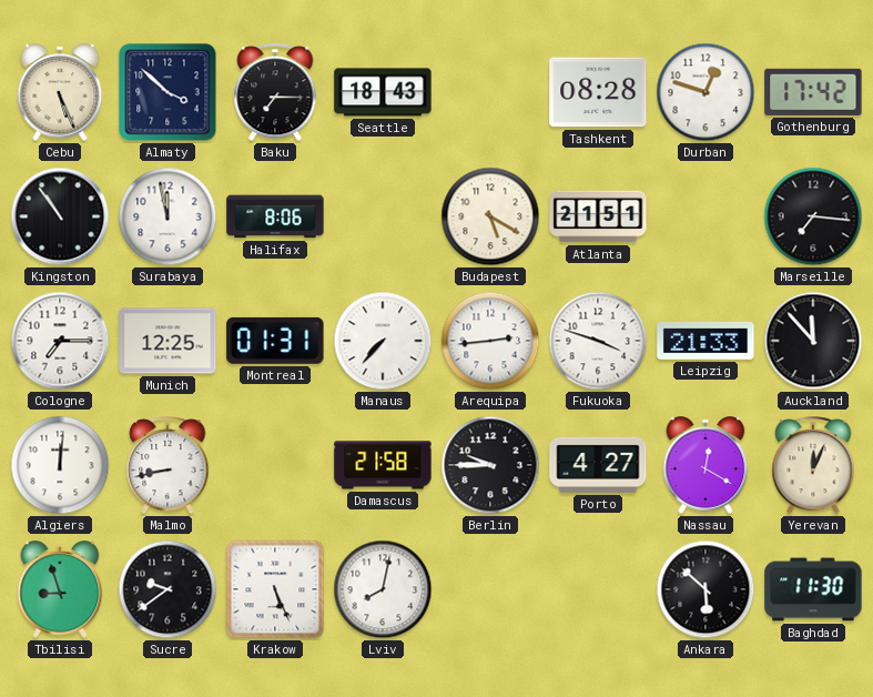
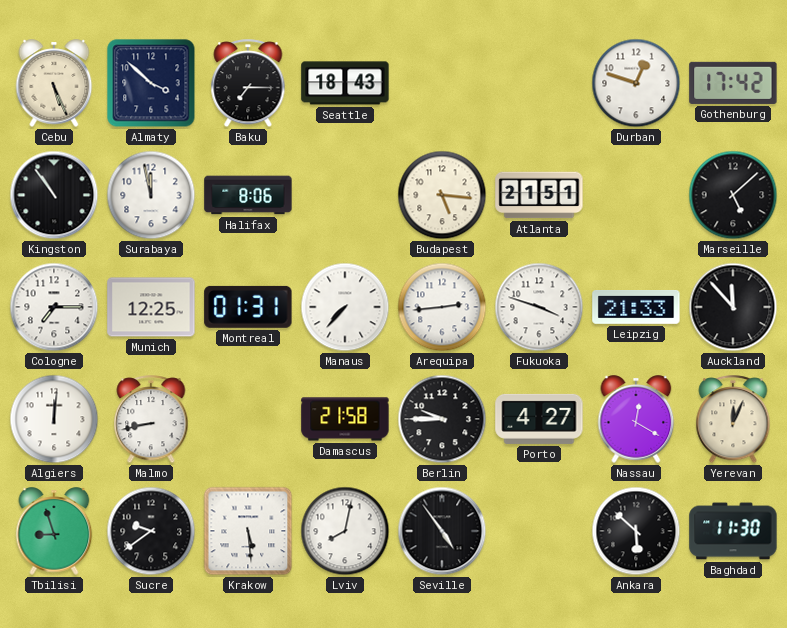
Tashkent: 08:28 -> none (598, 92)
Budapest: 5:20 -> 5:16 (442, 195)
Marseille: 7:16 -> 5:08 (733, 195)
Krakow: 5:26 -> 5:29 (248, 531)
Seville: none -> 4:54 (442, 531)
